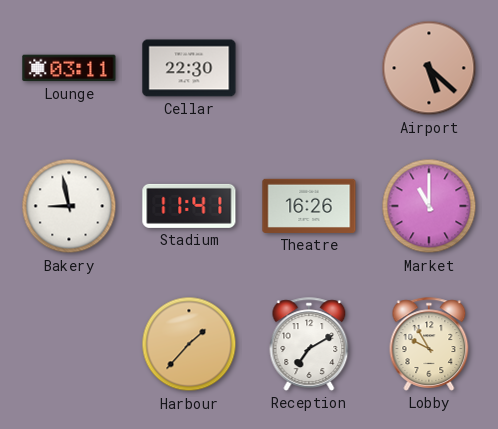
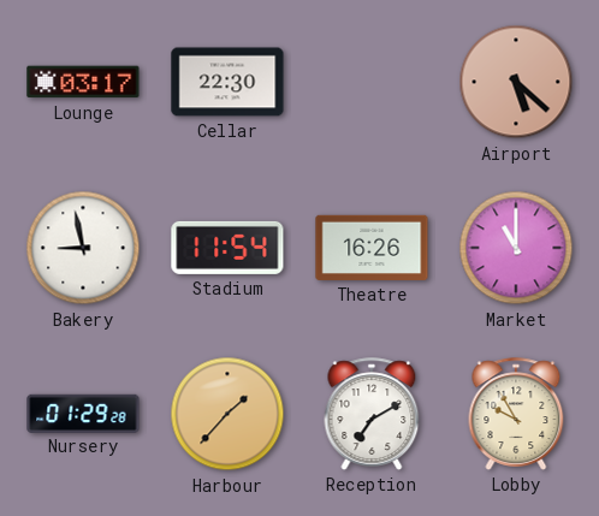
Lounge: 03:11 -> 03:17 (83, 82)
Stadium: 11:41 -> 11:54 (227, 248)
Nursery: none -> 01:29 (83, 413)
